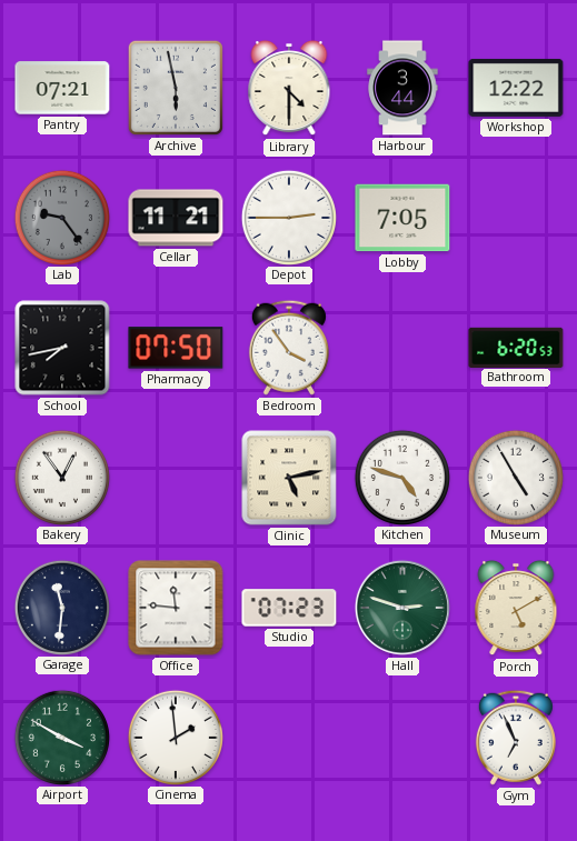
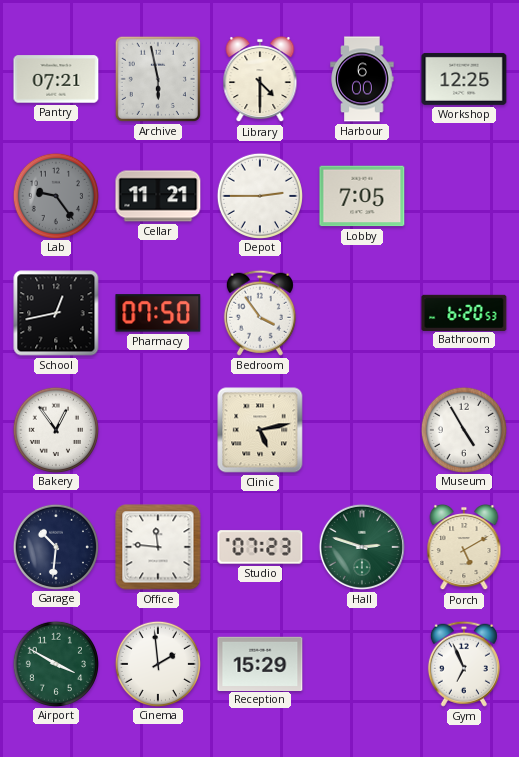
Harbour: 3:44 -> 6:00 (362, 79)
Workshop: 12:22 -> 12:25 (464, 79)
School: 7:43 -> 12:43 (56, 313)
Kitchen: 4:48 -> none (401, 477)
Garage: 11:31 -> 10:31 (55, 546)
Reception: none -> 15:29 (260, 663)
